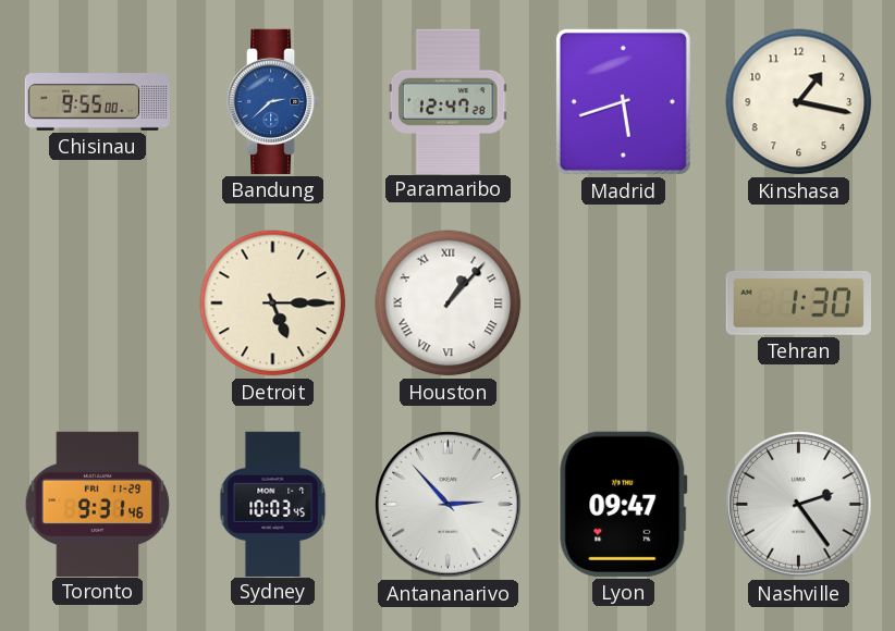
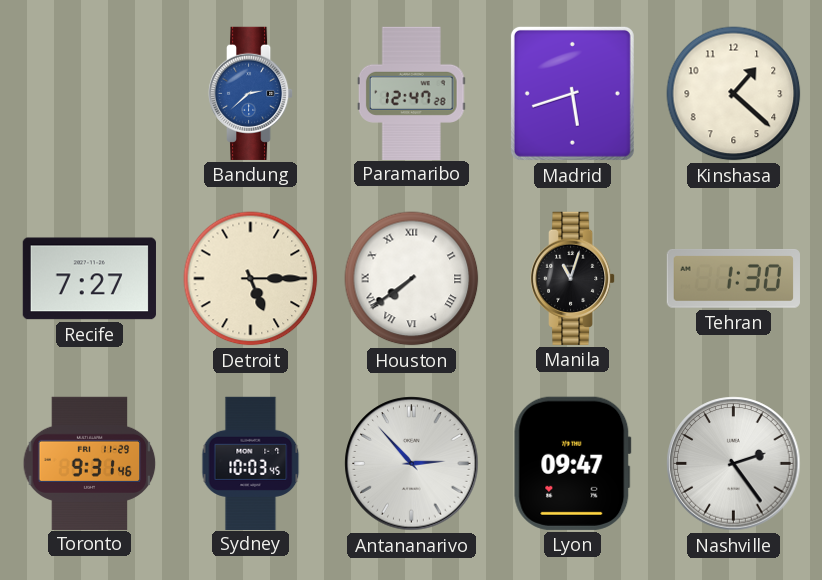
Chisinau: 9:55 -> none (97, 102)
Kinshasa: 1:17 -> 1:22 (734, 94)
Recife: none -> 7:27 (89, 279)
Houston: 1:07 -> 7:39 (412, 279)
Manila: none -> 11:03 (573, 278)
